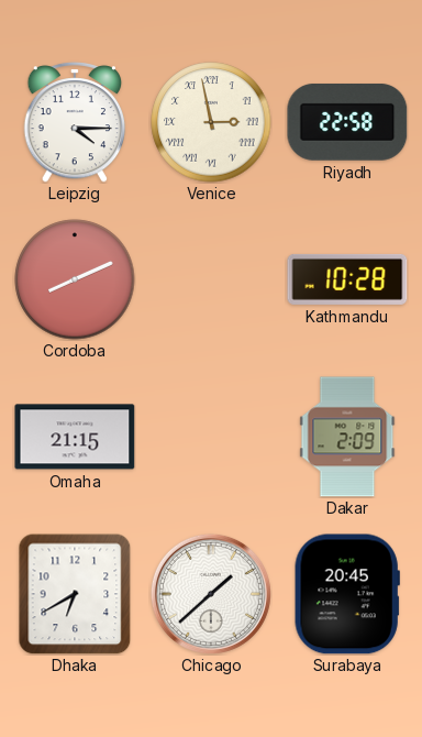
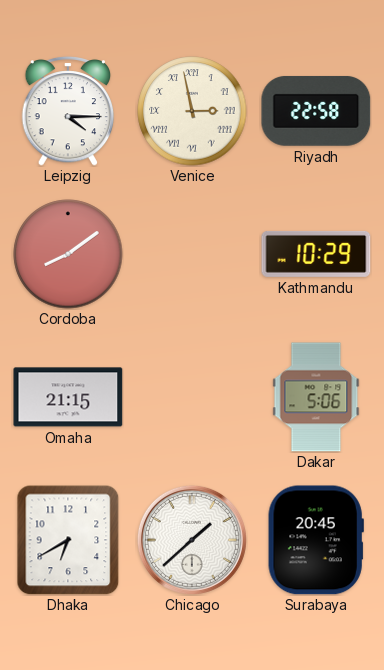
Cordoba: 8:11 -> 8:09 (68, 254)
Kathmandu: 10:28 -> 10:29 (316, 254)
Dakar: 2:09 -> 5:06 (316, 397)
